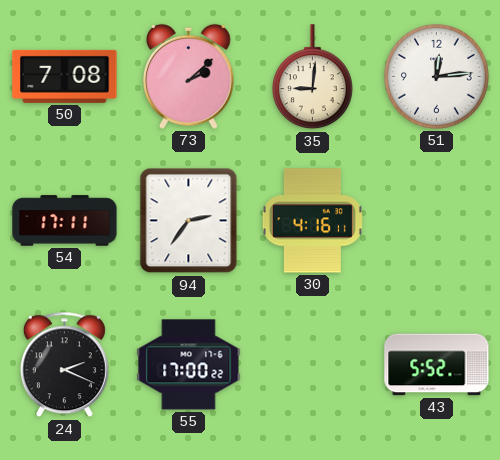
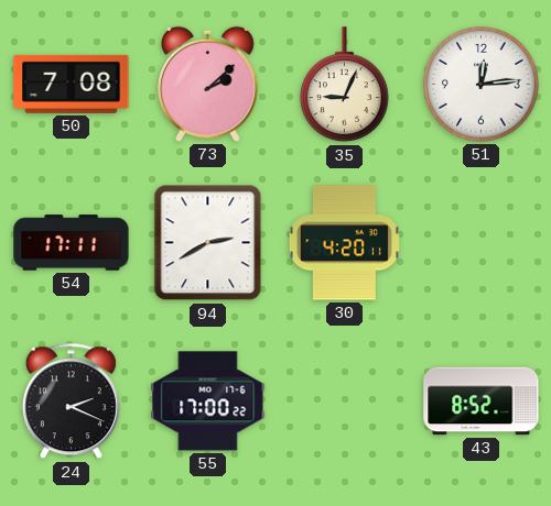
35: 9:01 -> 9:04 (344, 85)
94: 2:36 -> 2:40 (208, 243)
30: 4:16 -> 4:20 (344, 243)
43: 5:52 -> 8:52 (482, 402)
